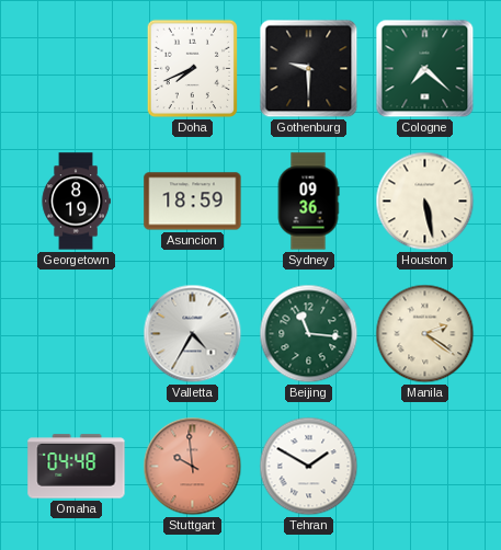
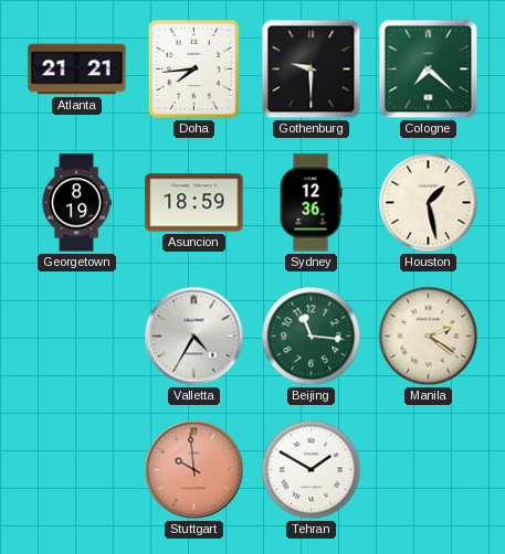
Atlanta: none -> 21:21 (77, 70)
Doha: 7:41 -> 7:44 (194, 70)
Sydney: 09:36 -> 12:36 (311, 203)
Houston: 5:28 -> 1:28 (429, 203)
Omaha: 04:48 -> none (77, 467)
